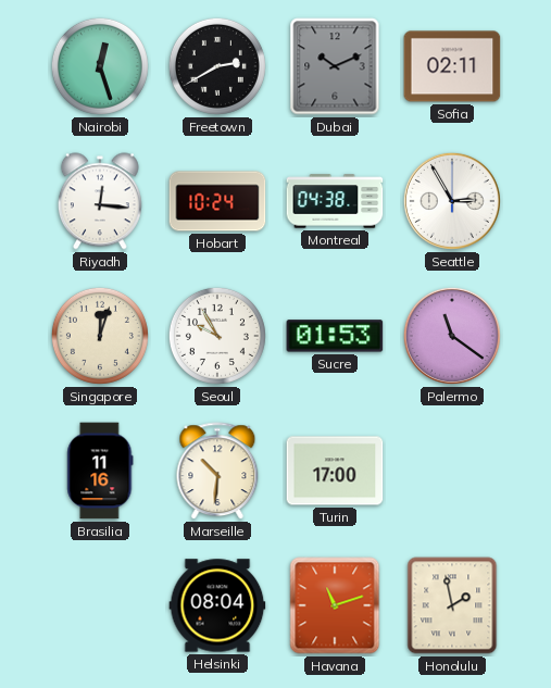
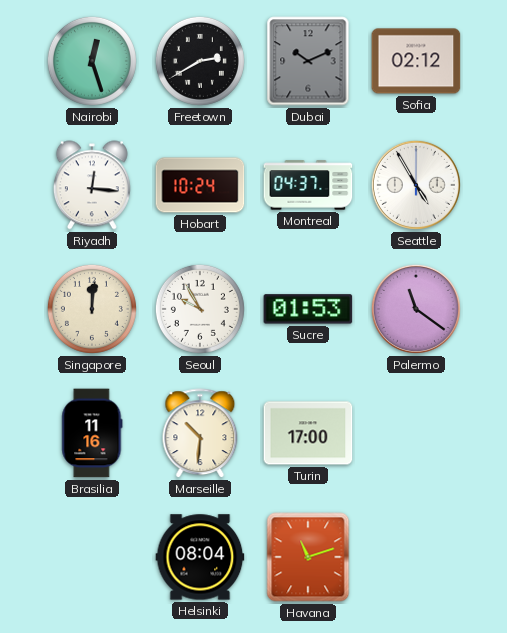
Sofia: 02:11 -> 02:12 (416, 61)
Montreal: 04:38 -> 04:37 (308, 185)
Seattle: 2:55 -> 4:55 (416, 185)
Singapore: 12:03 -> 12:01 (92, 309)
Honolulu: 1:58 -> none (452, 605)
